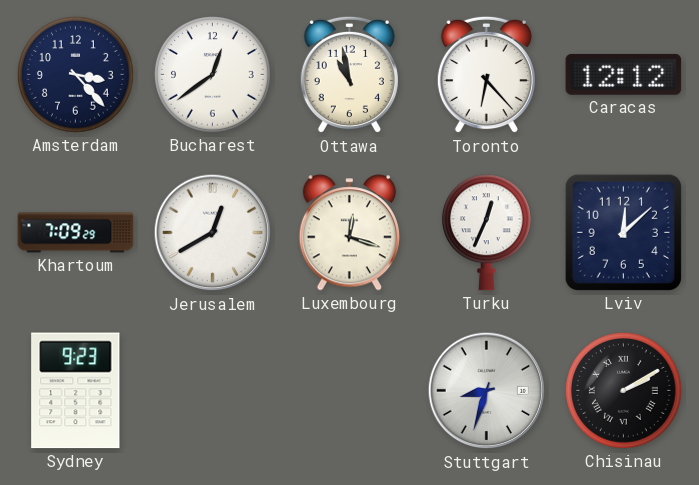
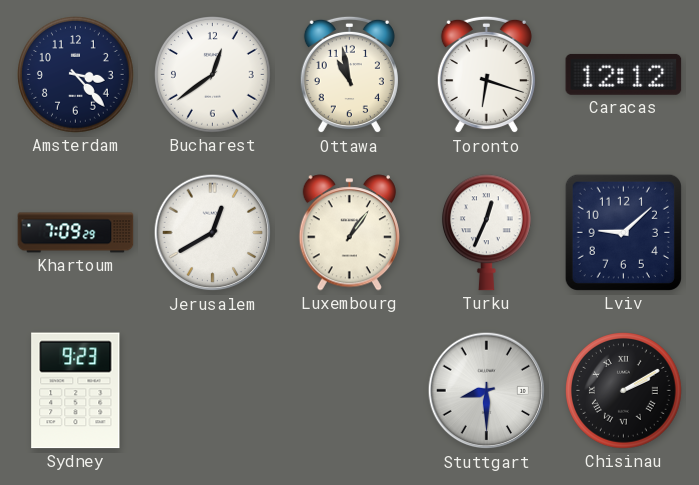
Toronto: 6:23 -> 6:18 (486, 75)
Luxembourg: 12:18 -> 1:06 (349, 233)
Lviv: 12:08 -> 9:08 (623, 232)
Stuttgart: 8:33 -> 8:30 (487, 391)
